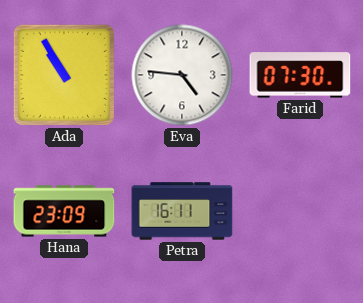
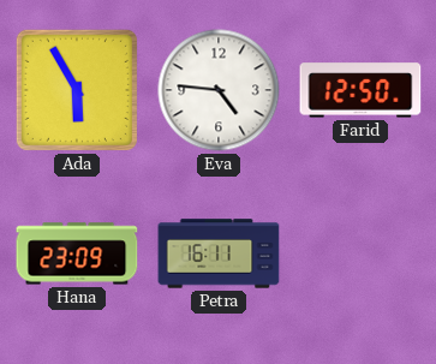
Ada: 10:55 -> 5:55 (77, 90)
Farid: 07:30 -> 12:50 (360, 90)
